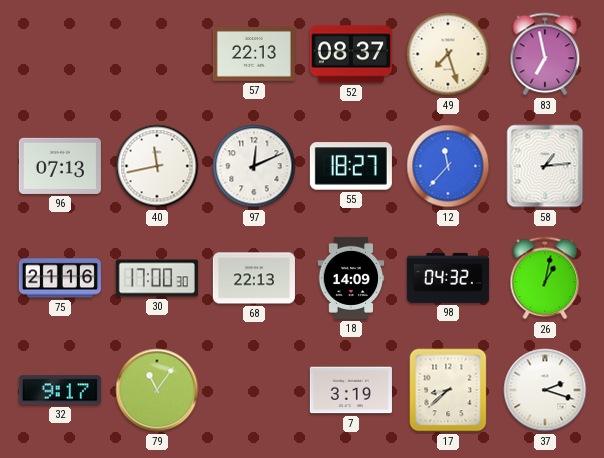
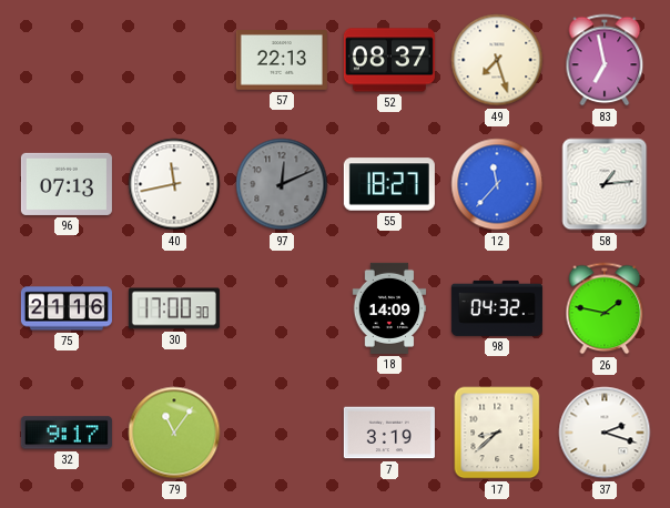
97 dial: white -> grey (282, 184)
68: 22:13 -> none (254, 278)
26: 1:02 -> 1:47 (605, 308)
